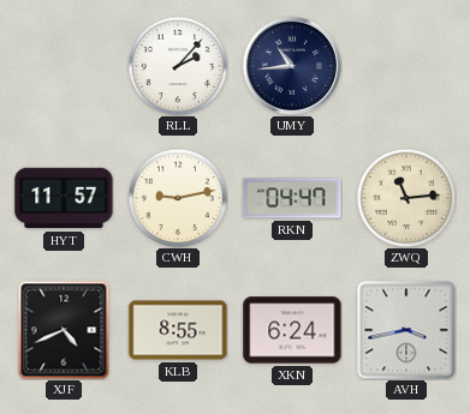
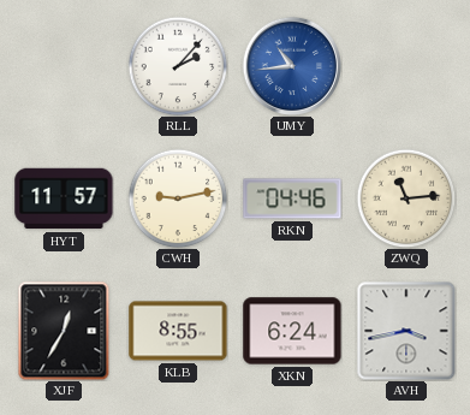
UMY dial: navy -> blue (291, 65)
RKN: 04:47 -> 04:46 (292, 198)
XJF: 4:41 -> 12:35 (64, 331)
